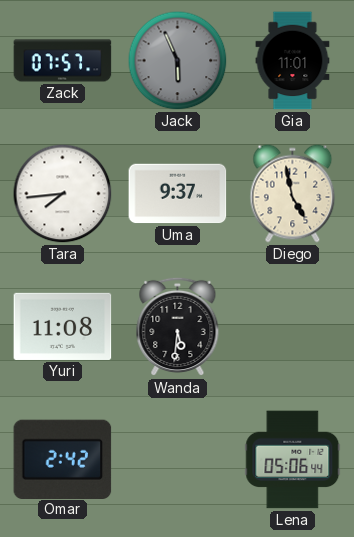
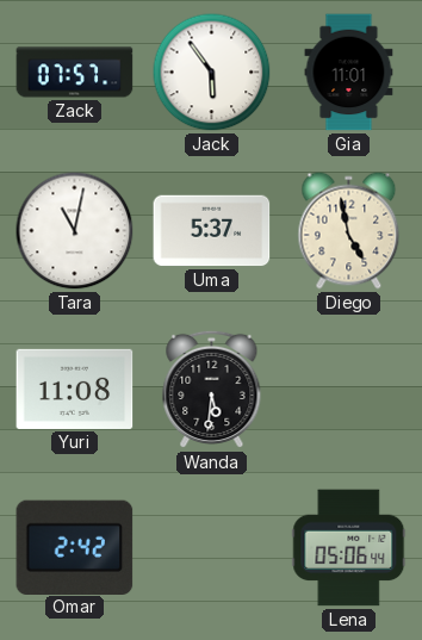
Jack: 5:56 -> 5:54 (212, 73)
Jack dial: grey -> white (212, 73)
Tara: 7:44 -> 11:02 (75, 231)
Uma: 9:37 -> 5:37 (212, 231)
